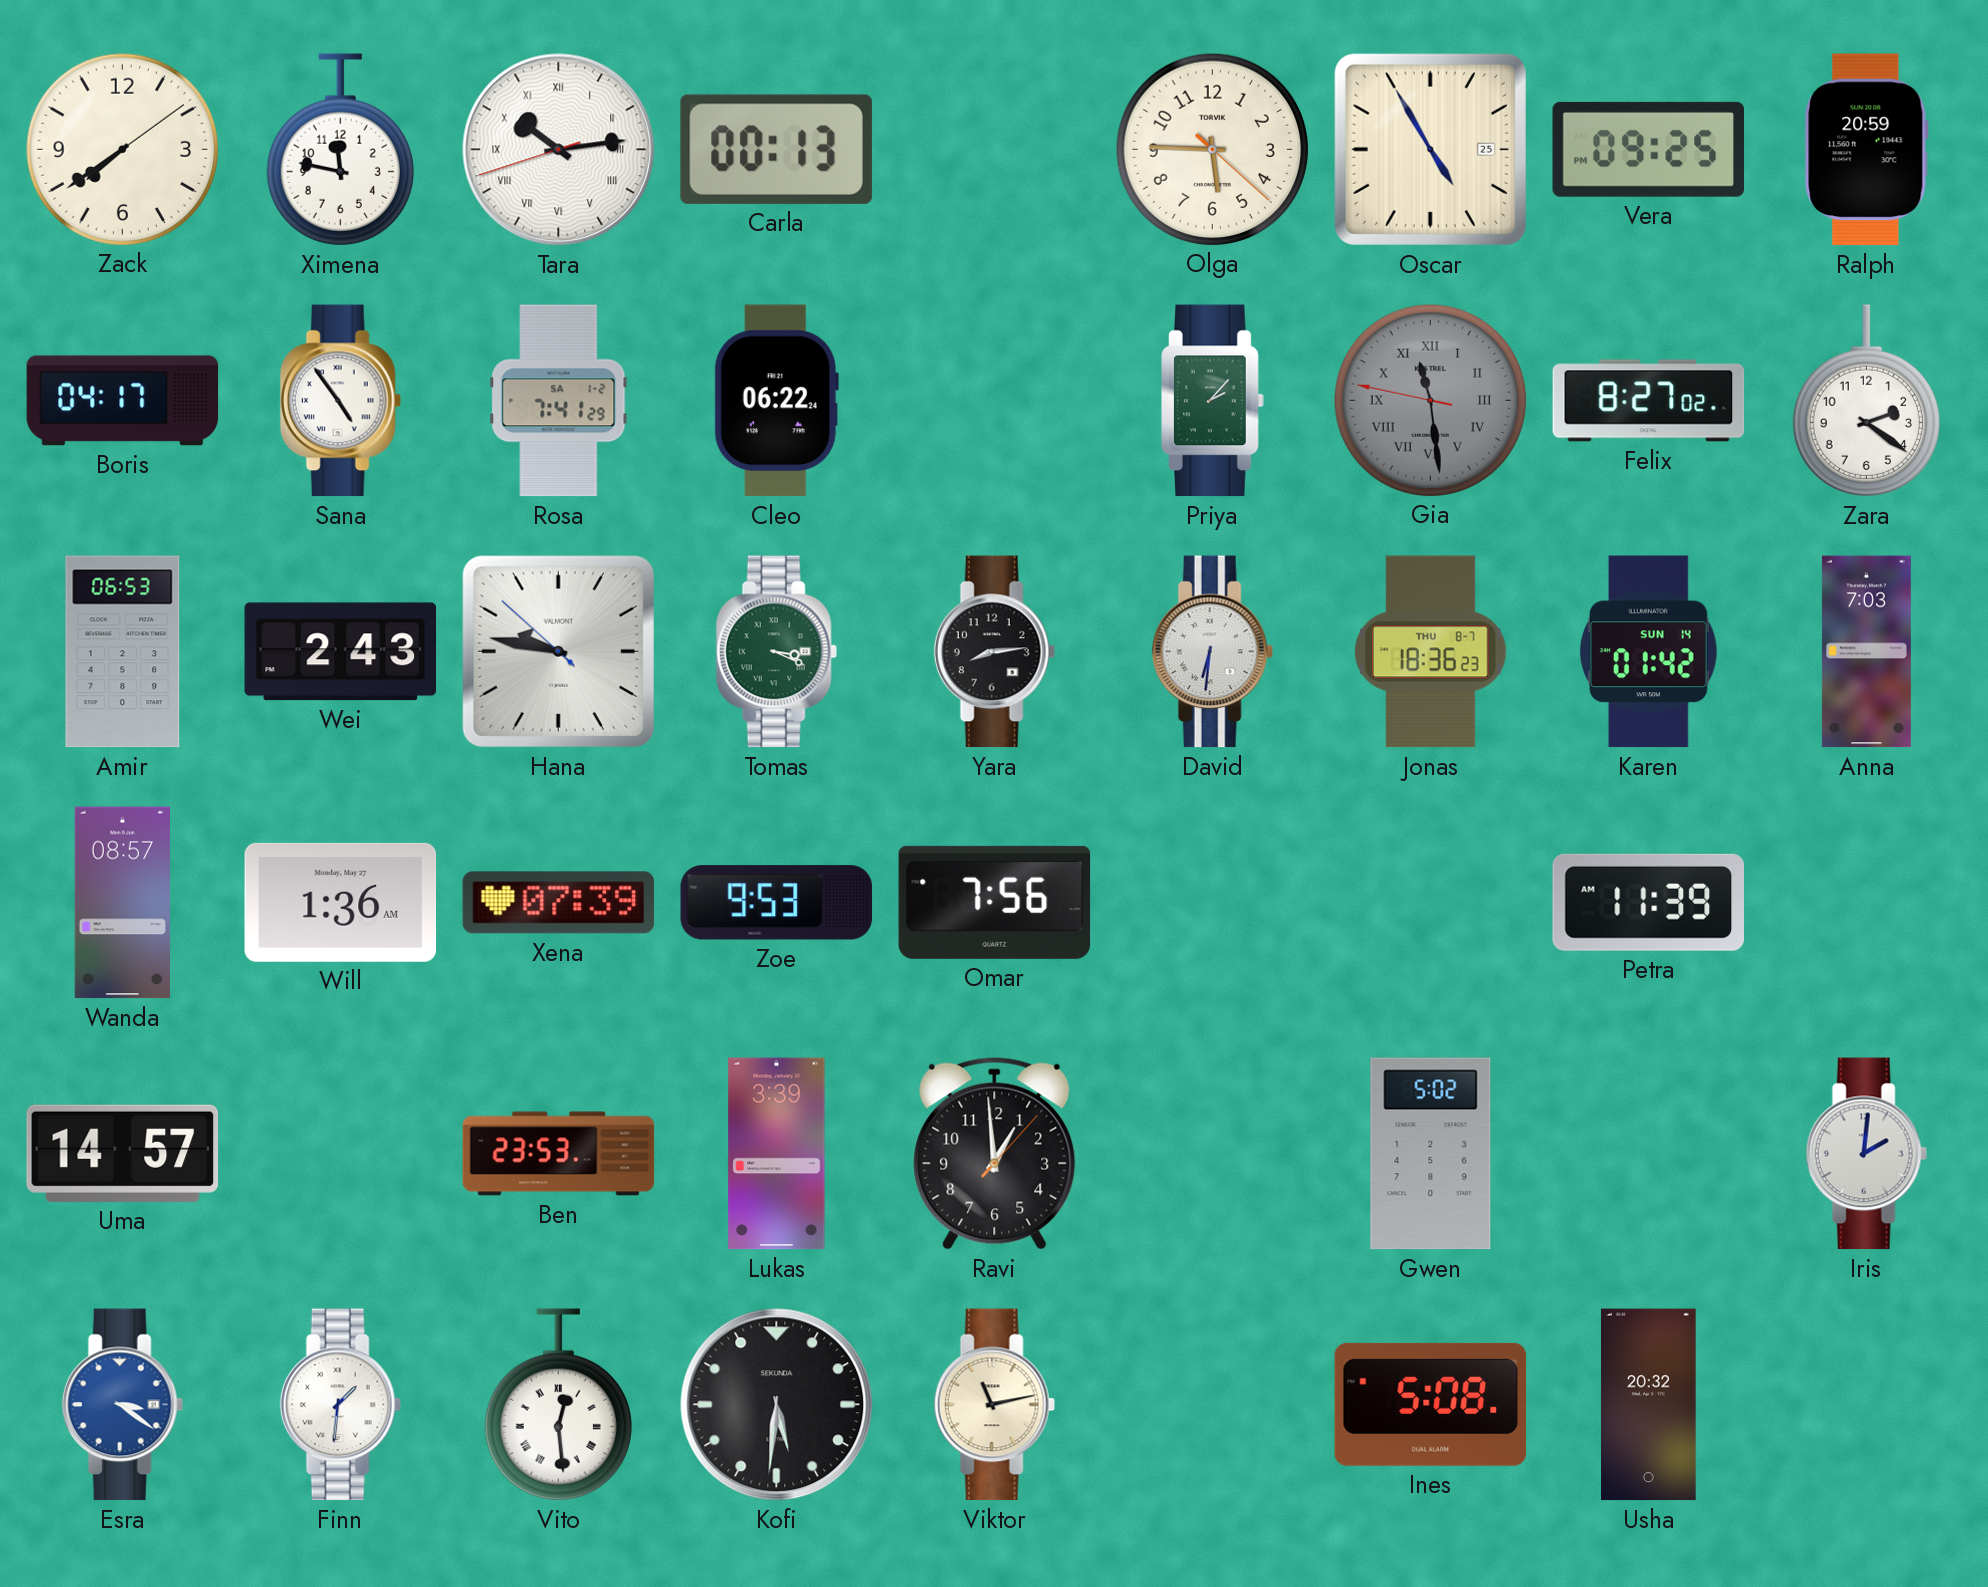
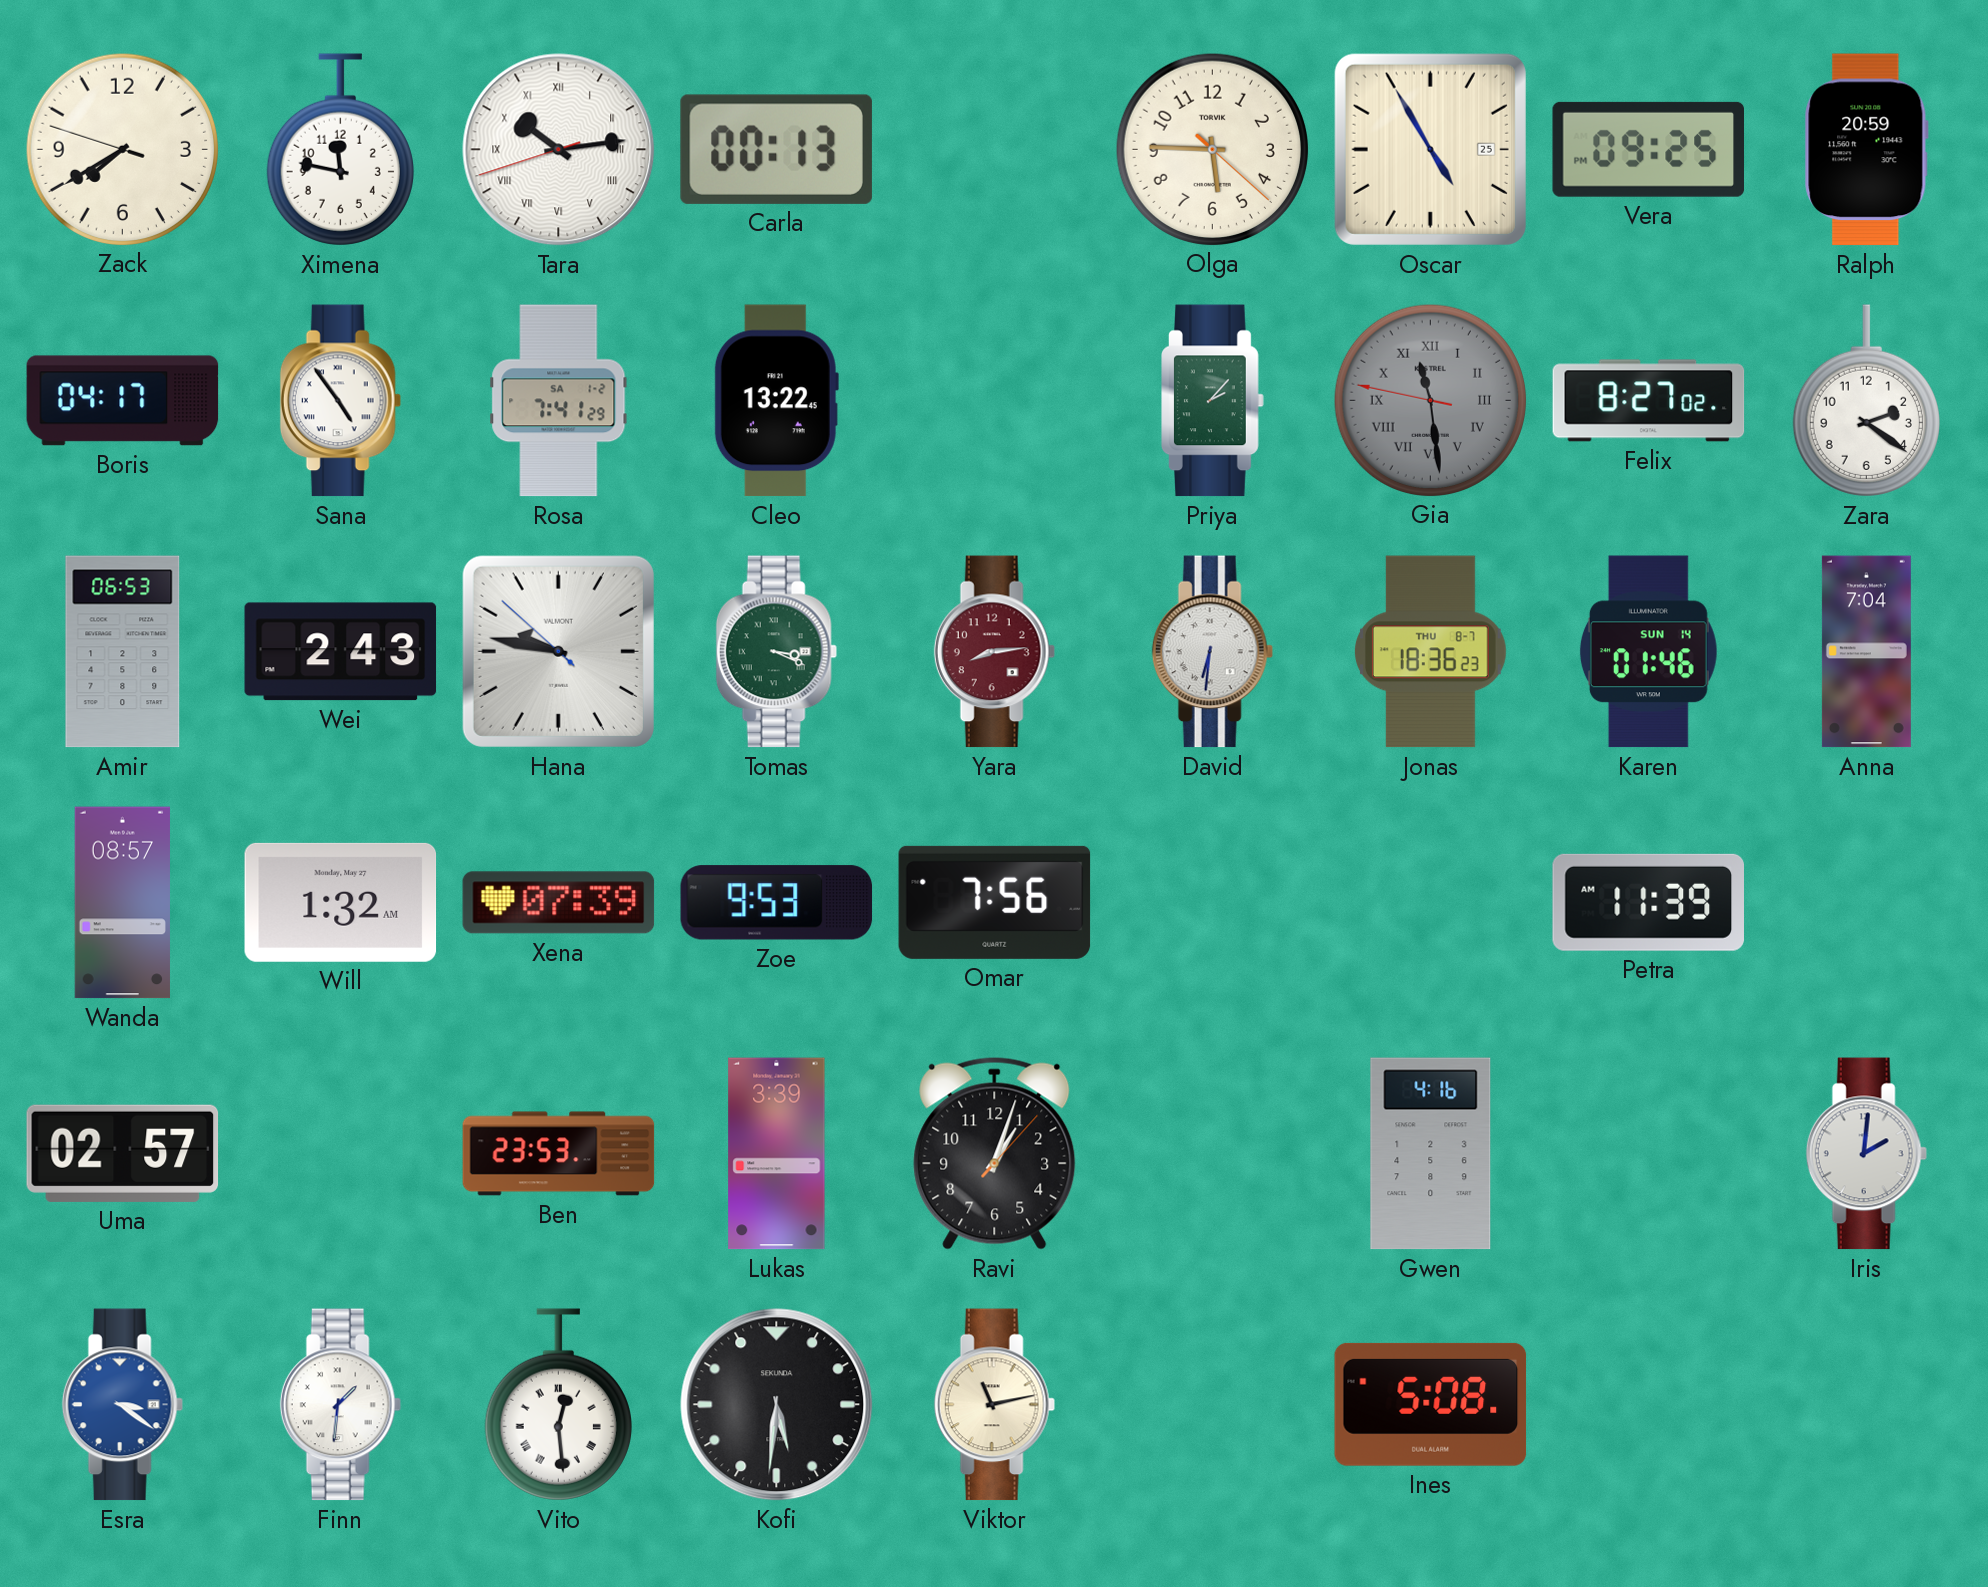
Zack: 7:39:09 -> 7:39:48 (122, 149)
Cleo: 06:22 -> 13:22 (776, 401)
Yara dial: black -> burgundy (994, 652)
Karen: 01:42 -> 01:46 (1648, 652)
Anna: 7:03 -> 7:04 (1866, 652)
Will: 1:36 -> 1:32 (341, 902)
Uma: 14:57 -> 02:57 (123, 1153)
Ravi: 12:59 -> 1:03 (995, 1153)
Gwen: 5:02 -> 4:16 (1431, 1154)
Usha: 20:32 -> none (1649, 1405)
